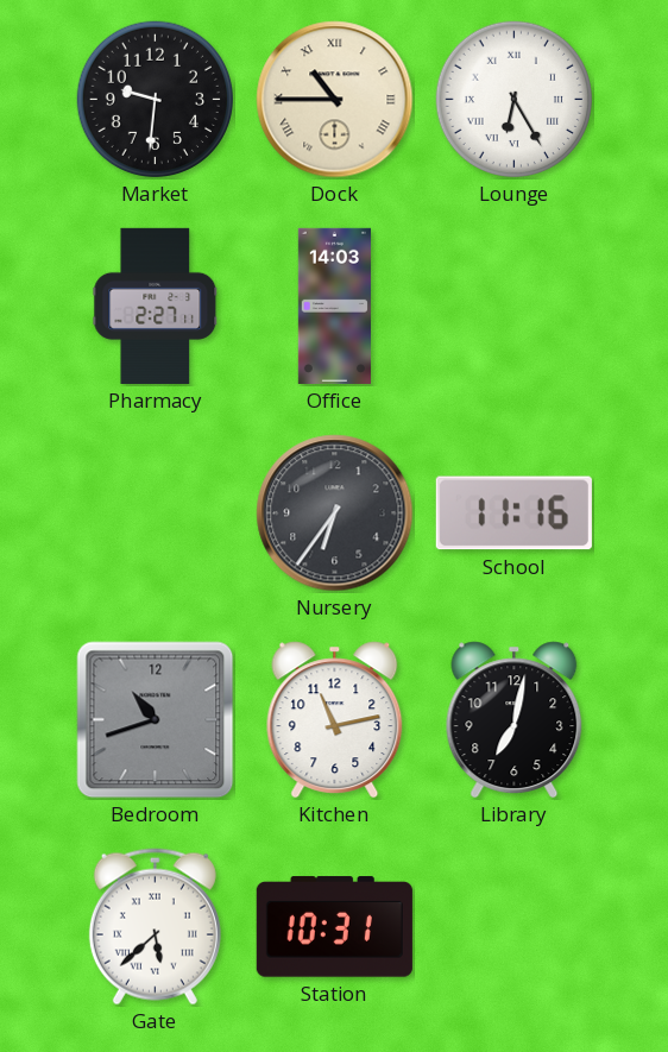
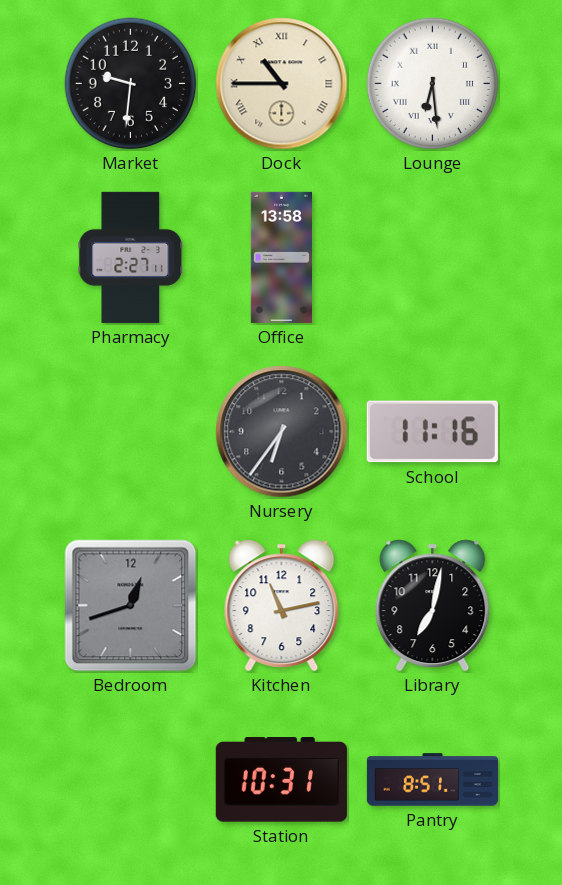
Lounge: 6:25 -> 6:29 (433, 84)
Office: 14:03 -> 13:58 (281, 257)
Bedroom: 10:42 -> 12:42 (131, 606)
Gate: 5:38 -> none (155, 927)
Pantry: none -> 8:51 (432, 780)
